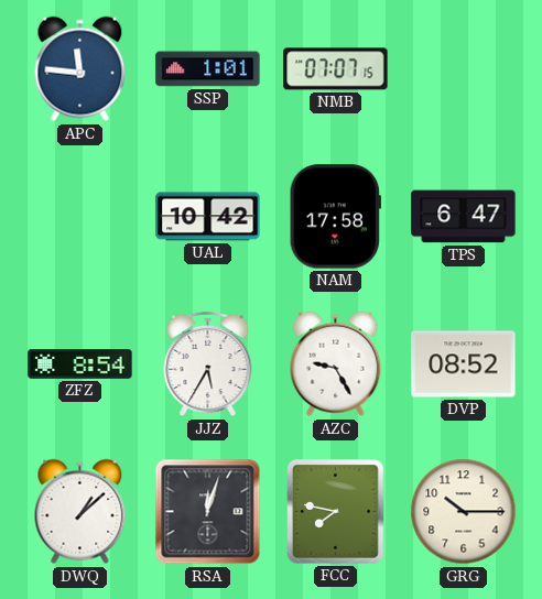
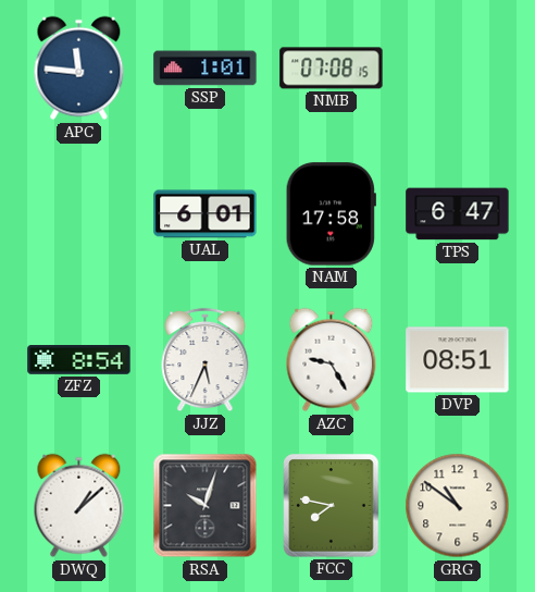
NMB: 07:07 -> 07:08 (332, 69)
UAL: 10:42 -> 6:01 (206, 214)
JJZ: 5:35 -> 5:34 (206, 360)
DVP: 08:52 -> 08:51 (458, 360)
RSA: 12:03 -> 10:03 (206, 506)
GRG: 10:15 -> 10:51 (458, 506)
